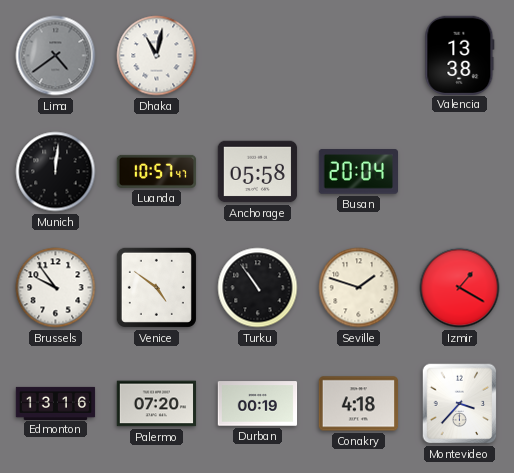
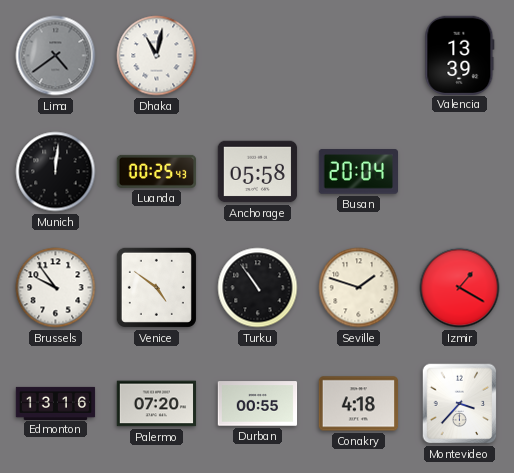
Valencia: 13:38 -> 13:39 (460, 55)
Luanda: 10:57 -> 00:25 (157, 171)
Durban: 00:19 -> 00:55 (258, 404)
